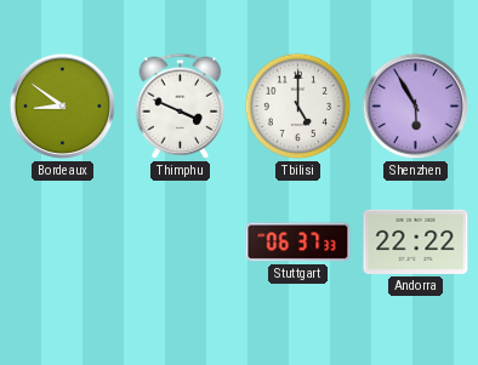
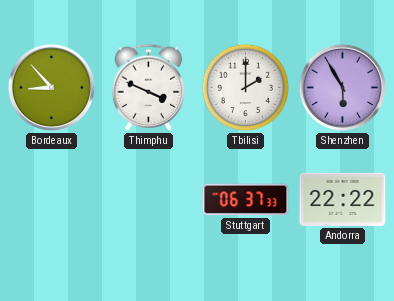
Bordeaux: 8:51 -> 8:53 (52, 88)
Tbilisi: 5:00 -> 2:00 (246, 88)
